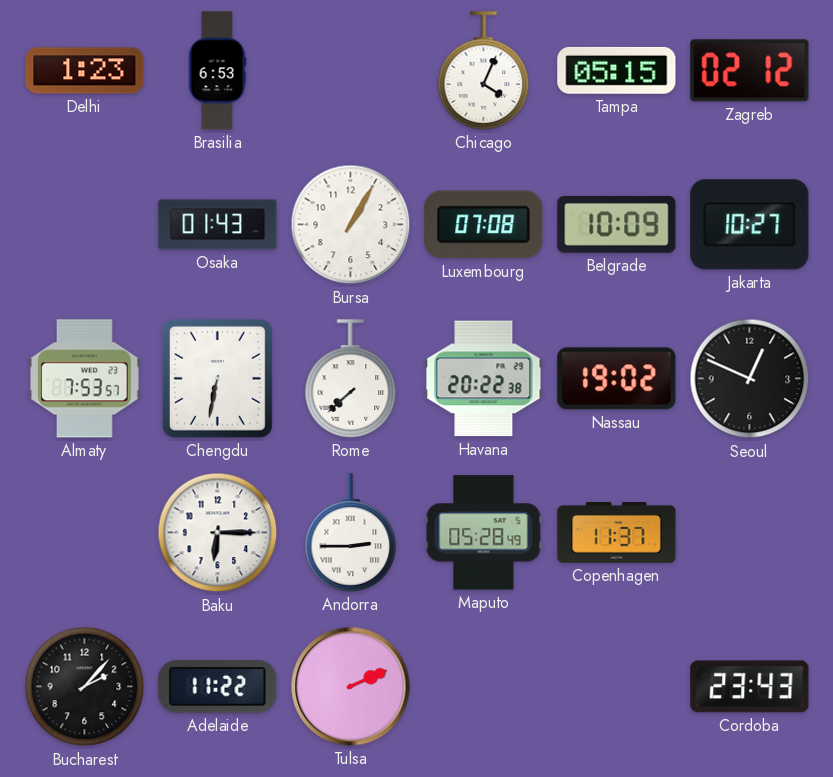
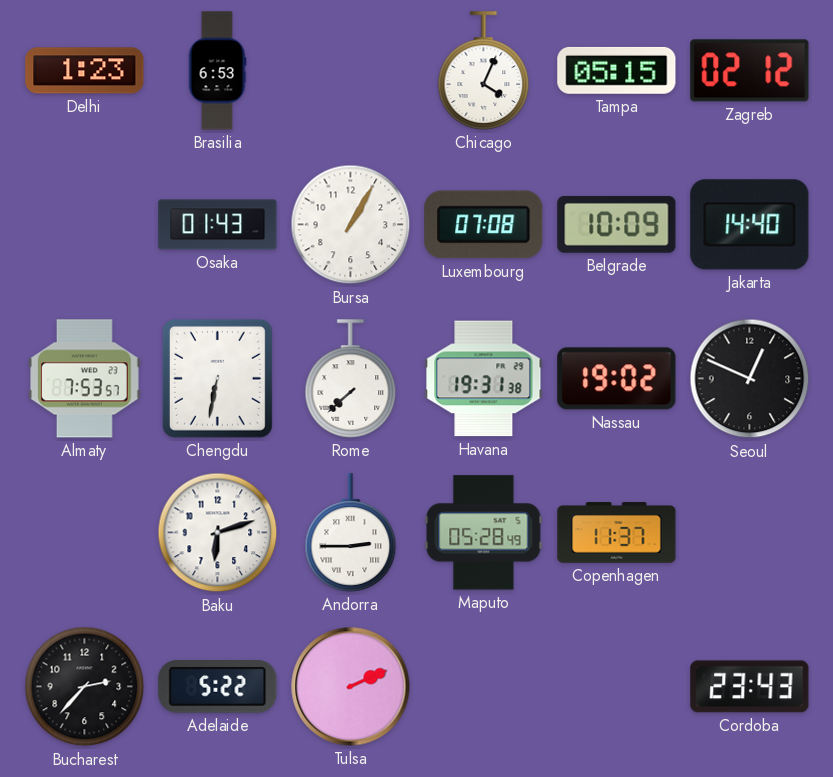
Jakarta: 10:27 -> 14:40 (750, 225)
Havana: 20:22 -> 19:31 (484, 379)
Baku: 6:15 -> 6:12 (218, 533)
Bucharest: 2:07 -> 2:37 (85, 687)
Adelaide: 11:22 -> 5:22 (218, 687)
